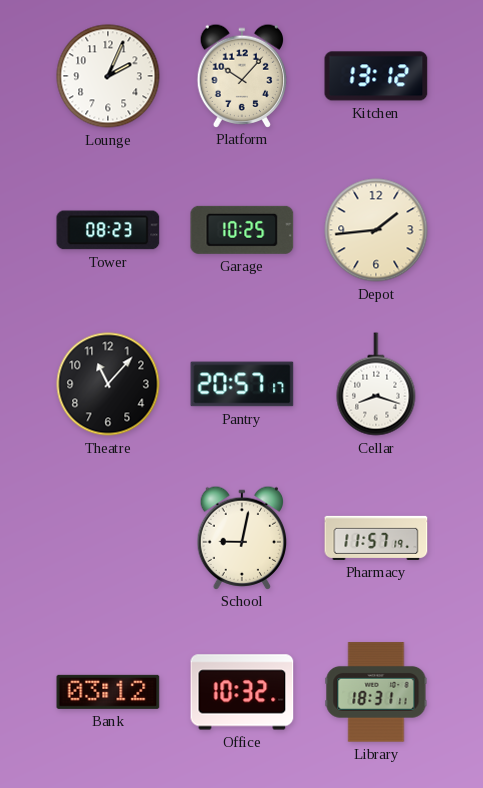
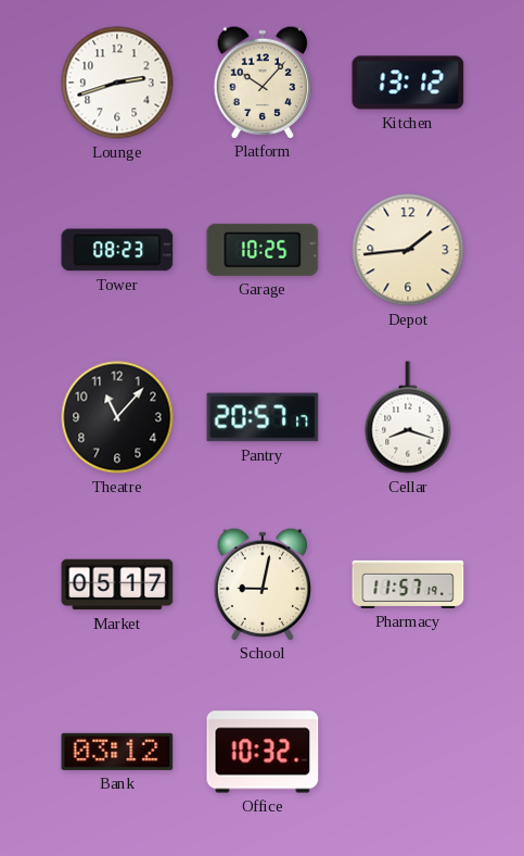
Lounge: 2:04 -> 2:42 (117, 83)
Market: none -> 05:17 (117, 584)
Library: 18:31 -> none (376, 692)
